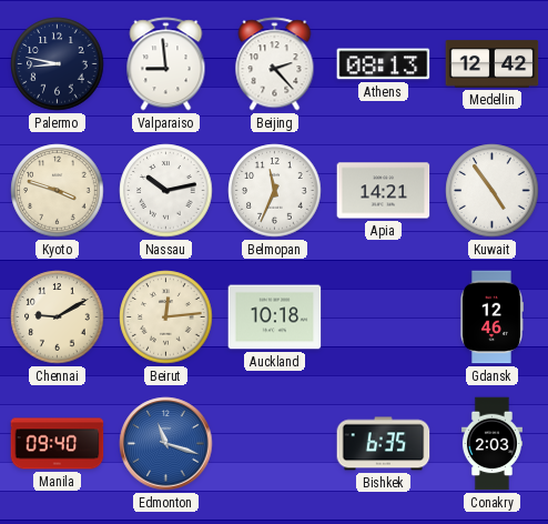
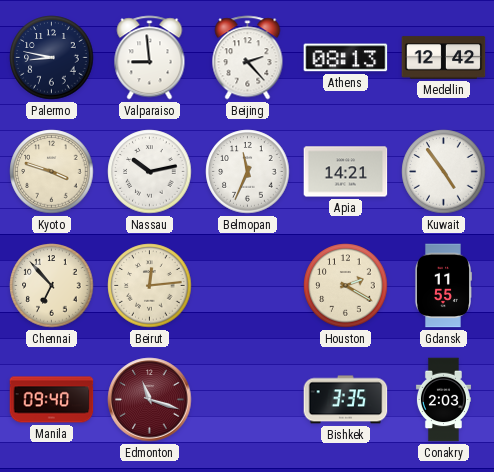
Chennai: 9:10 -> 6:53 (52, 286)
Auckland: 10:18 -> none (275, 318)
Houston: none -> 2:20 (346, 286)
Gdansk: 12:46 -> 11:55 (442, 286)
Edmonton dial: blue -> burgundy (150, 400)
Bishkek: 6:35 -> 3:35 (346, 400)
